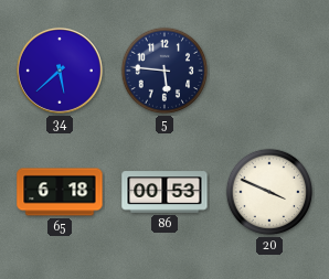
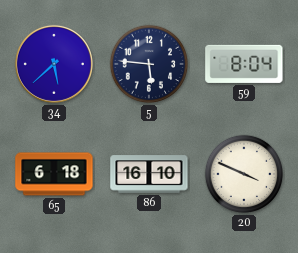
59: none -> 8:04 (244, 64)
86: 00:53 -> 16:10 (149, 174)
